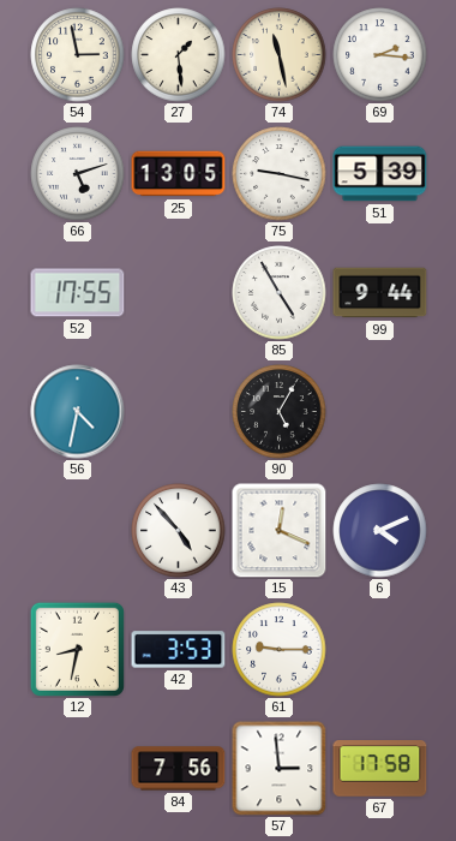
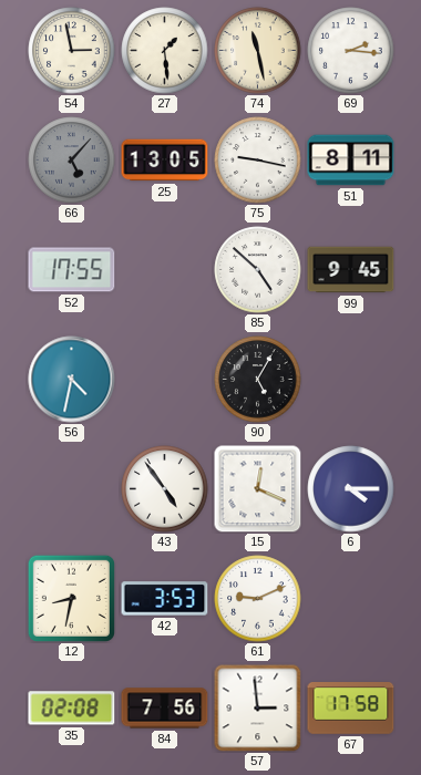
66: 5:12 -> 5:07 (72, 161)
66 dial: white -> grey (72, 161)
51: 5:39 -> 8:11 (351, 161)
85: 4:55 -> 4:52 (258, 270)
99: 9:44 -> 9:45 (351, 270)
43: 4:53 -> 4:54 (165, 489)
6: 4:11 -> 4:15 (351, 489)
61: 9:15 -> 9:11 (258, 599)
35: none -> 02:08 (72, 709)
